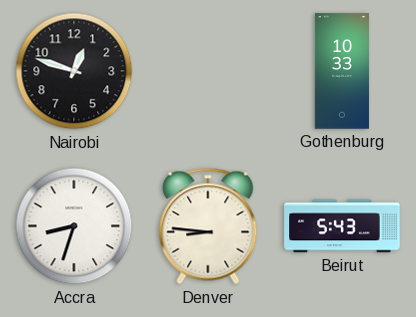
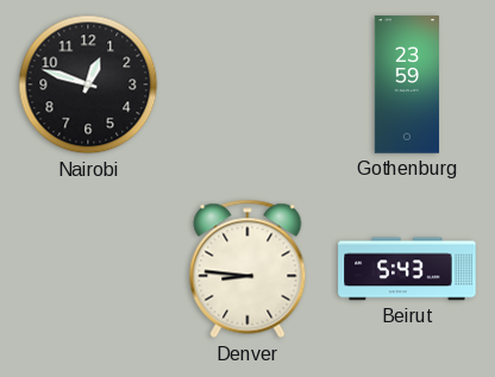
Gothenburg: 10:33 -> 23:59 (407, 84)
Accra: 8:33 -> none (74, 226)
